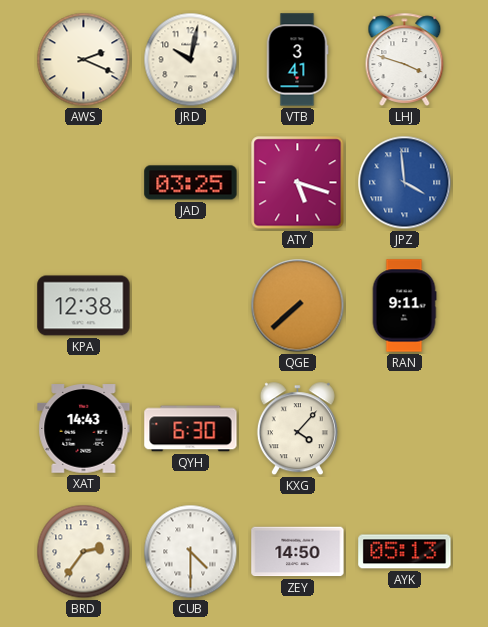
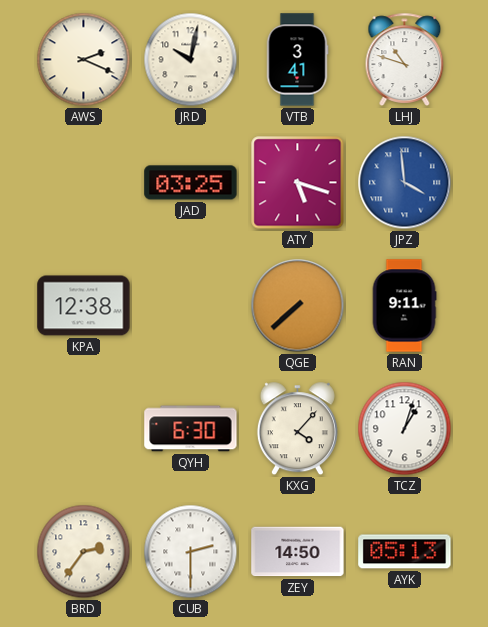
LHJ: 3:48 -> 10:48 (405, 59)
XAT: 14:43 -> none (84, 429)
TCZ: none -> 1:03 (405, 429)
CUB: 4:30 -> 2:30 (191, 552)
